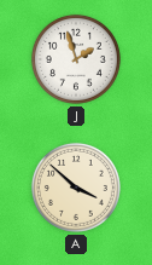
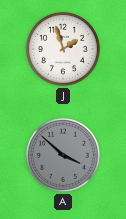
A dial: cream -> grey (63, 155)
